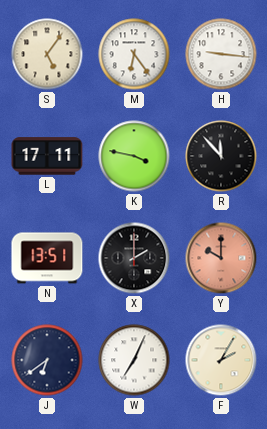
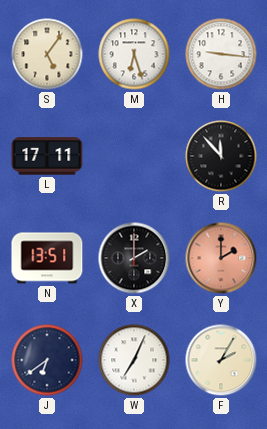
M: 6:24 -> 6:27 (134, 54)
K: 3:47 -> none (134, 156)
Y: 10:00 -> 2:00 (221, 258)
